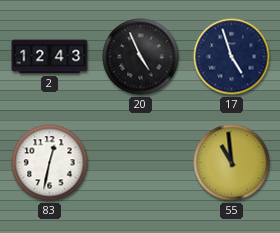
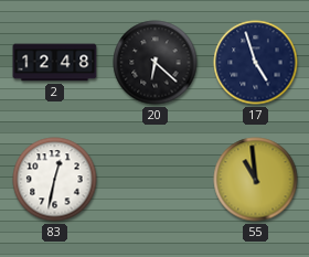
2: 12:43 -> 12:48 (55, 63)
20: 4:56 -> 6:22 (156, 63)
